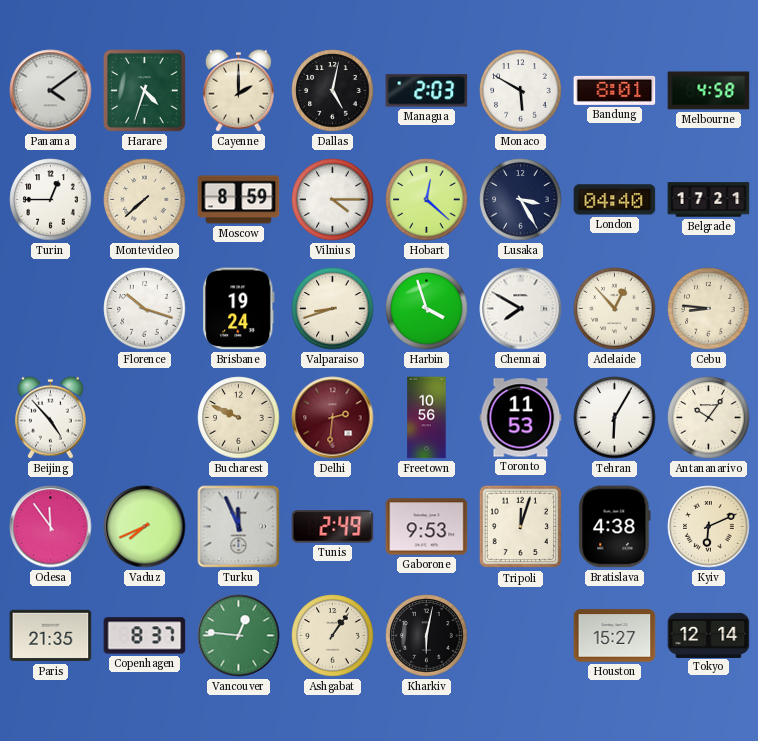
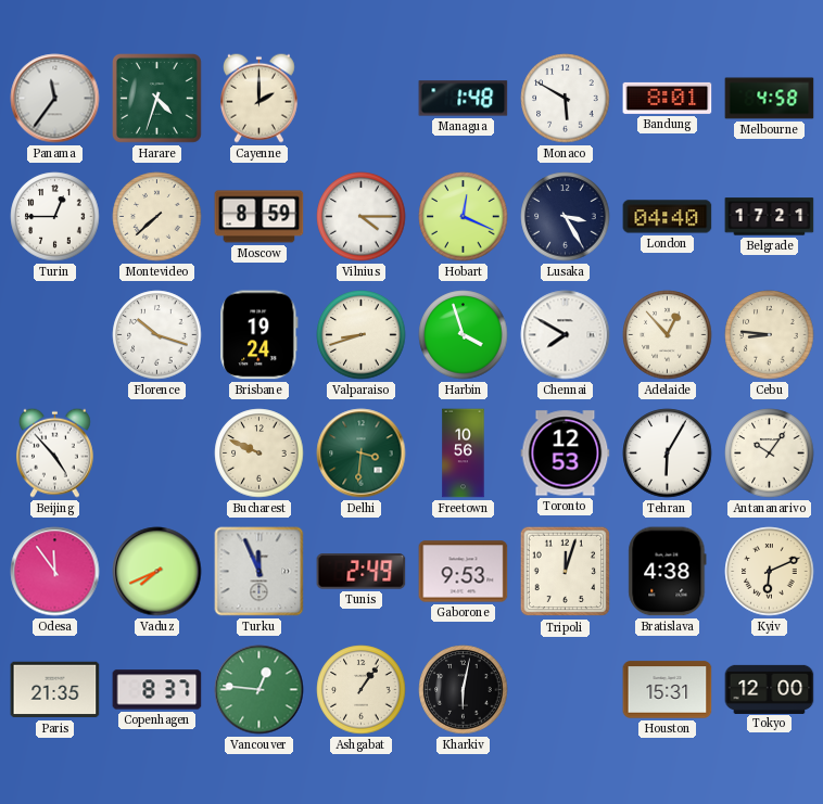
Panama: 4:09 -> 11:36 (55, 99)
Dallas: 5:02 -> none (333, 91)
Managua: 2:03 -> 1:48 (464, 99)
Hobart: 12:22 -> 12:19 (464, 217)
Delhi: 2:31 -> 3:31 (362, 454)
Delhi dial: burgundy -> green (362, 454)
Toronto: 11:53 -> 12:53 (566, 454)
Houston: 15:27 -> 15:31 (668, 690)
Tokyo: 12:14 -> 12:00 (770, 689)
